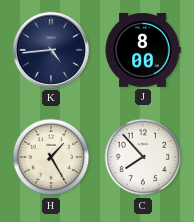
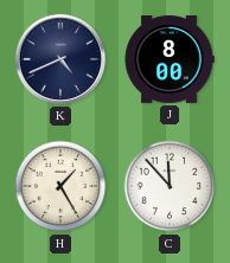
K: 4:44 -> 4:41 (60, 59)
C: 7:53 -> 11:53 (170, 186)
